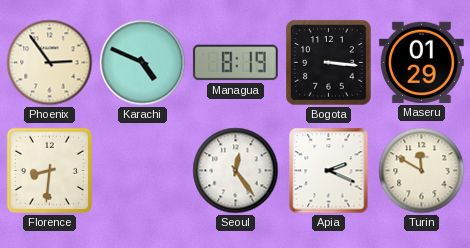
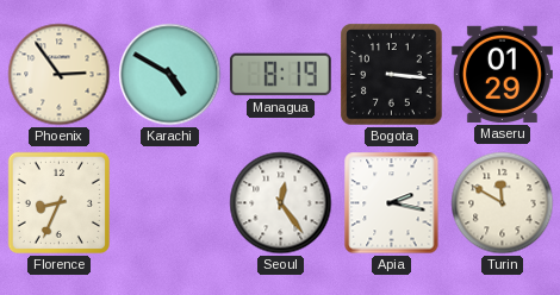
Karachi: 4:49 -> 4:50 (170, 75)
Florence: 8:31 -> 8:34 (58, 202)
Apia: 2:19 -> 2:17 (392, 203)
